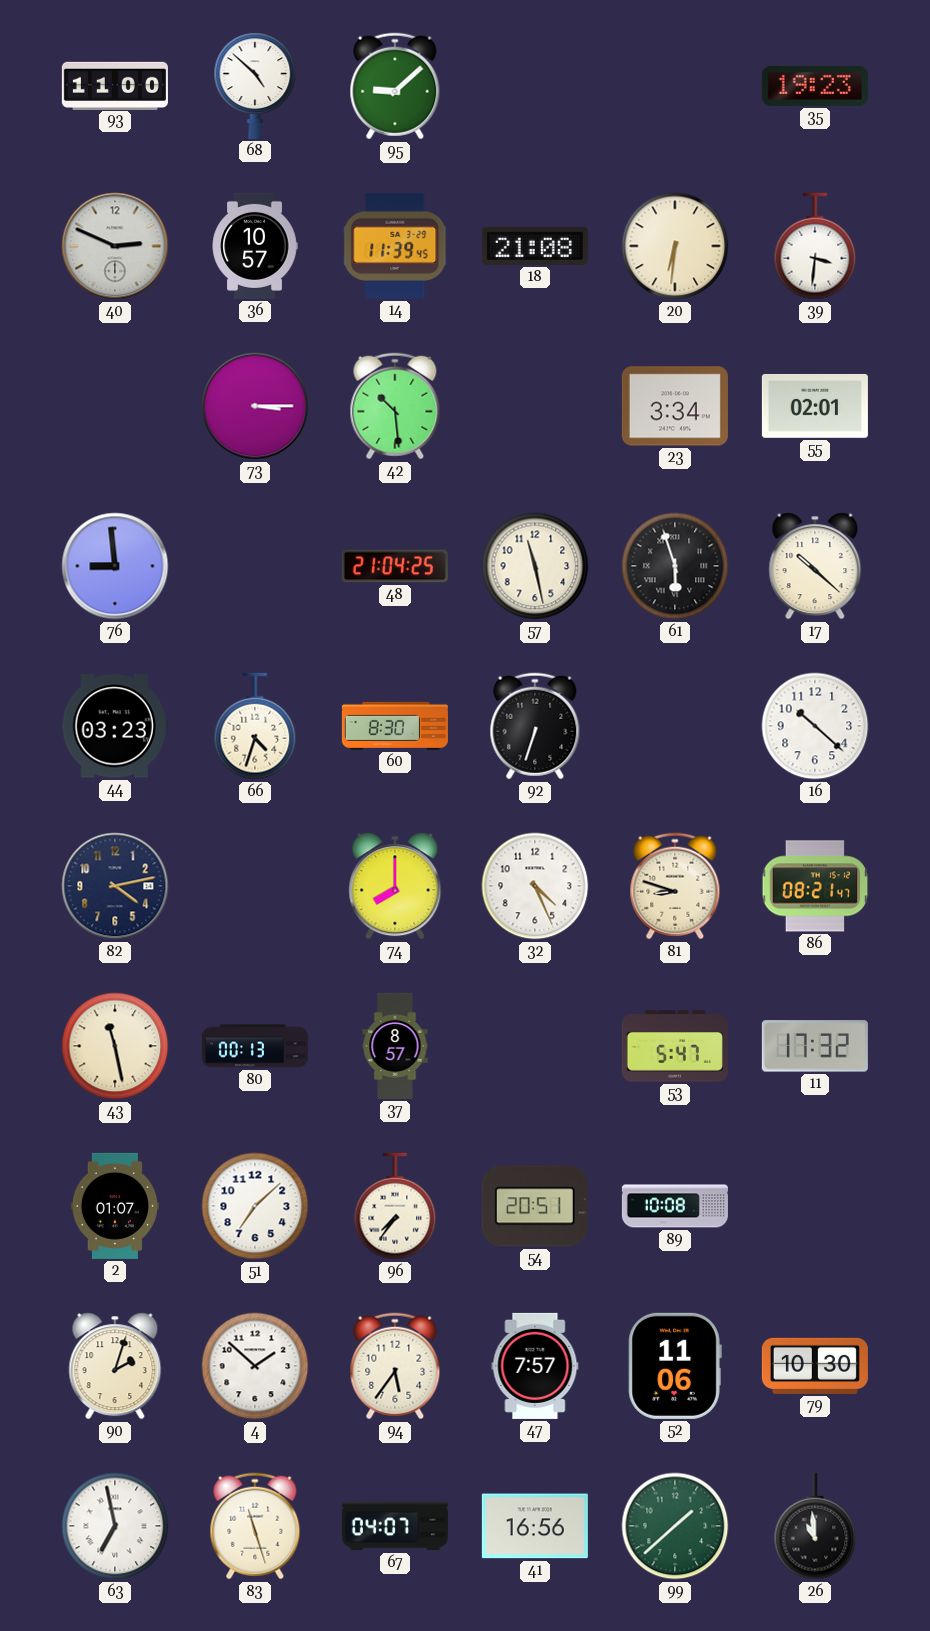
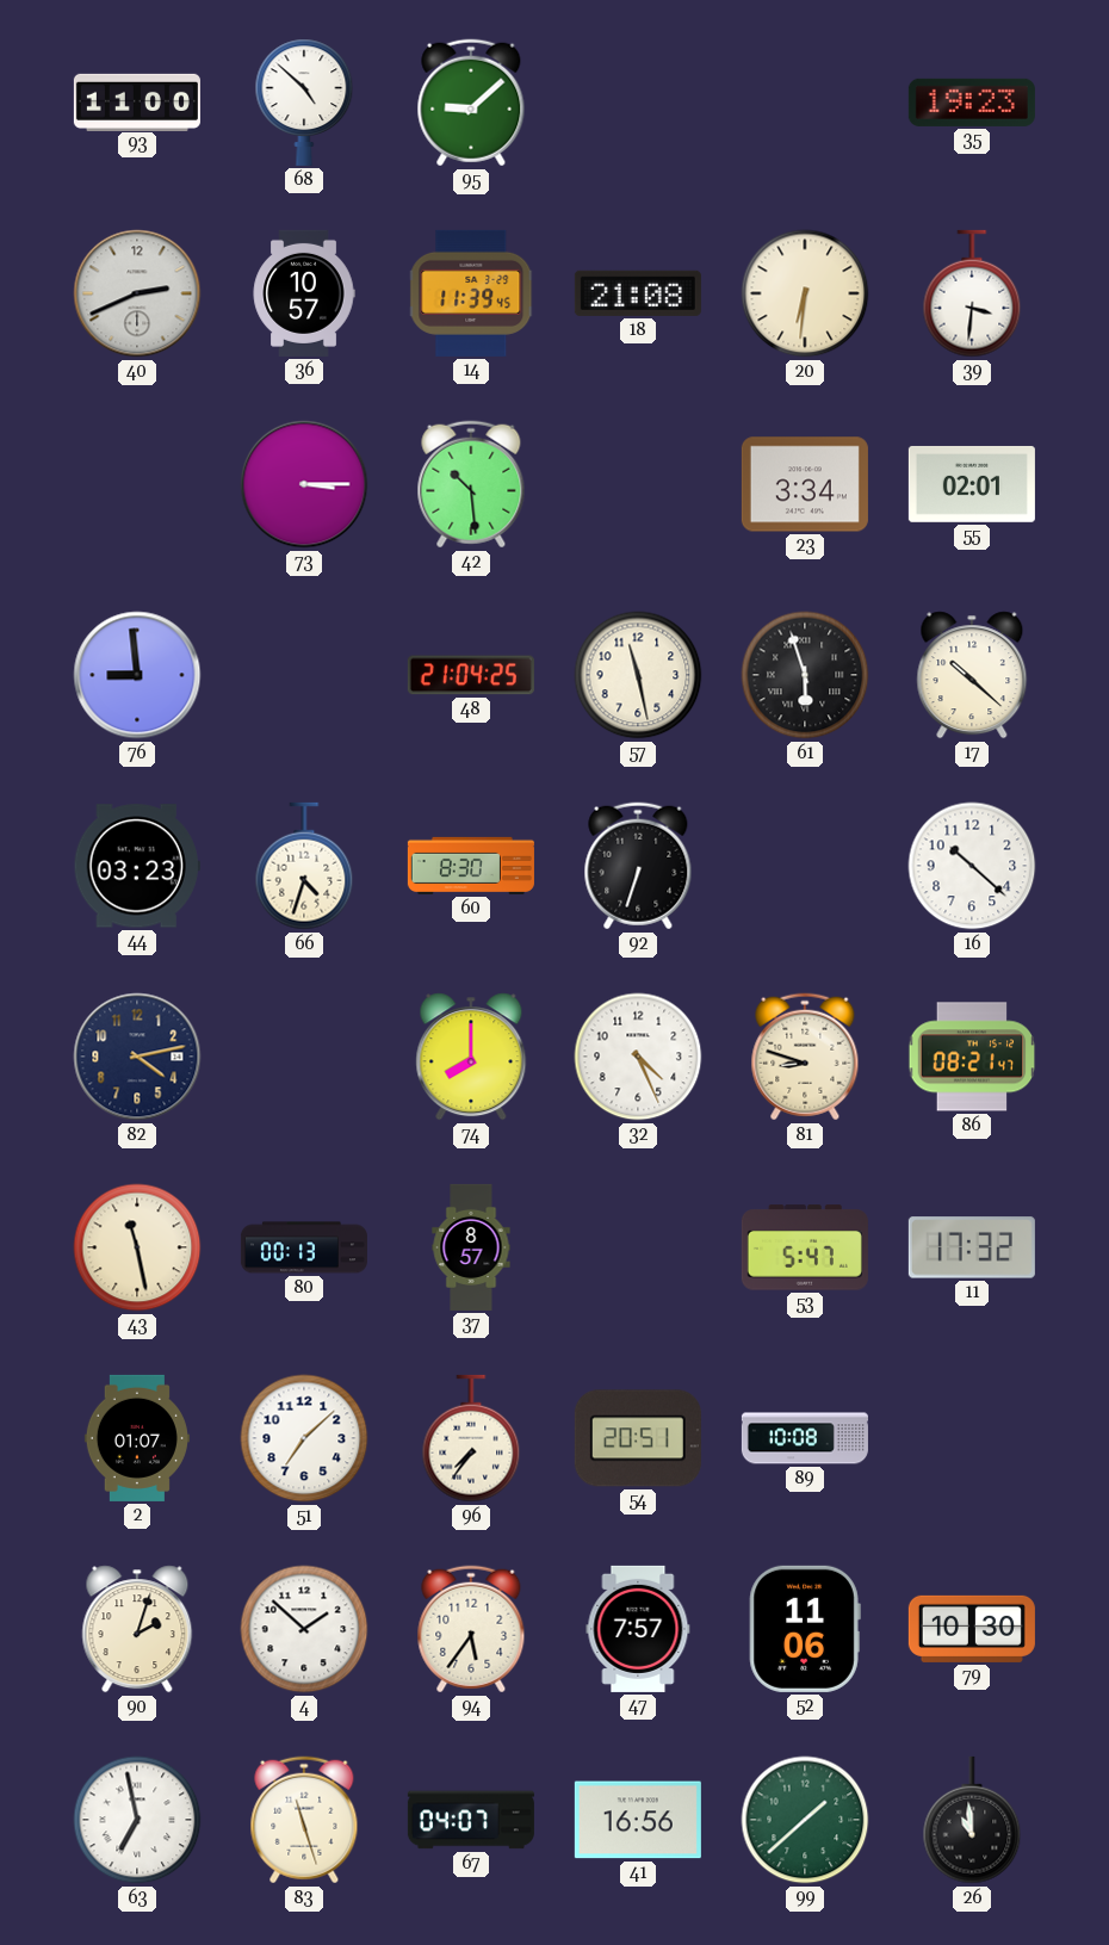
40: 2:49 -> 2:41 (137, 293)
